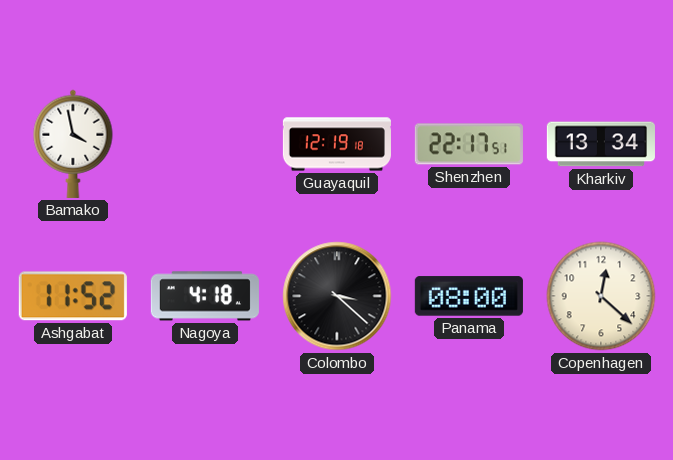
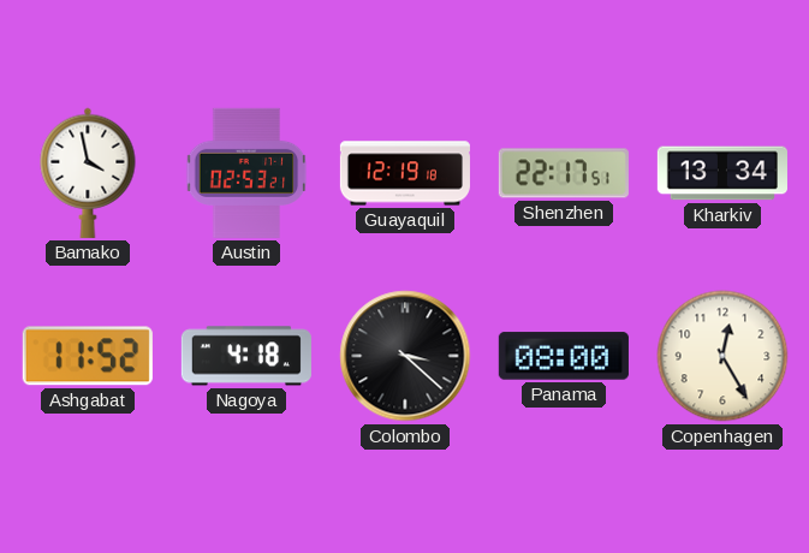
Austin: none -> 02:53 (246, 173)
Copenhagen: 12:22 -> 12:25 (722, 356)
